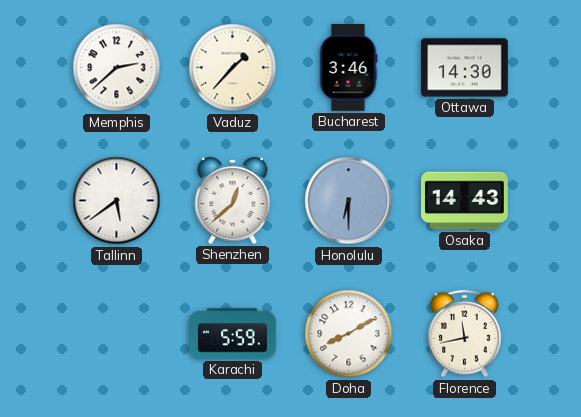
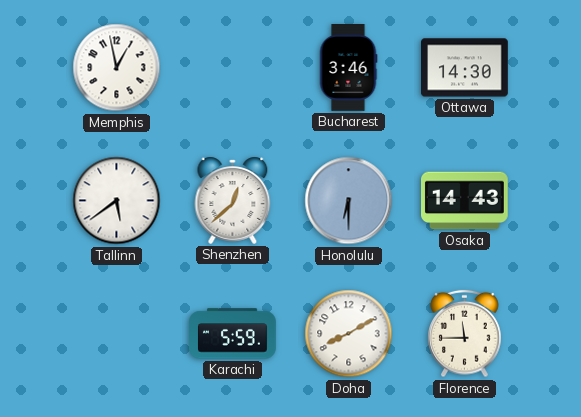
Memphis: 2:38 -> 12:58 (117, 68)
Vaduz: 1:37 -> none (233, 68)
Florence: 11:43 -> 11:45 (465, 334)
